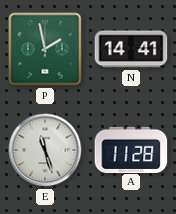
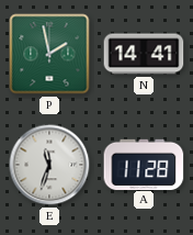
E: 11:27 -> 11:33 (49, 165)
